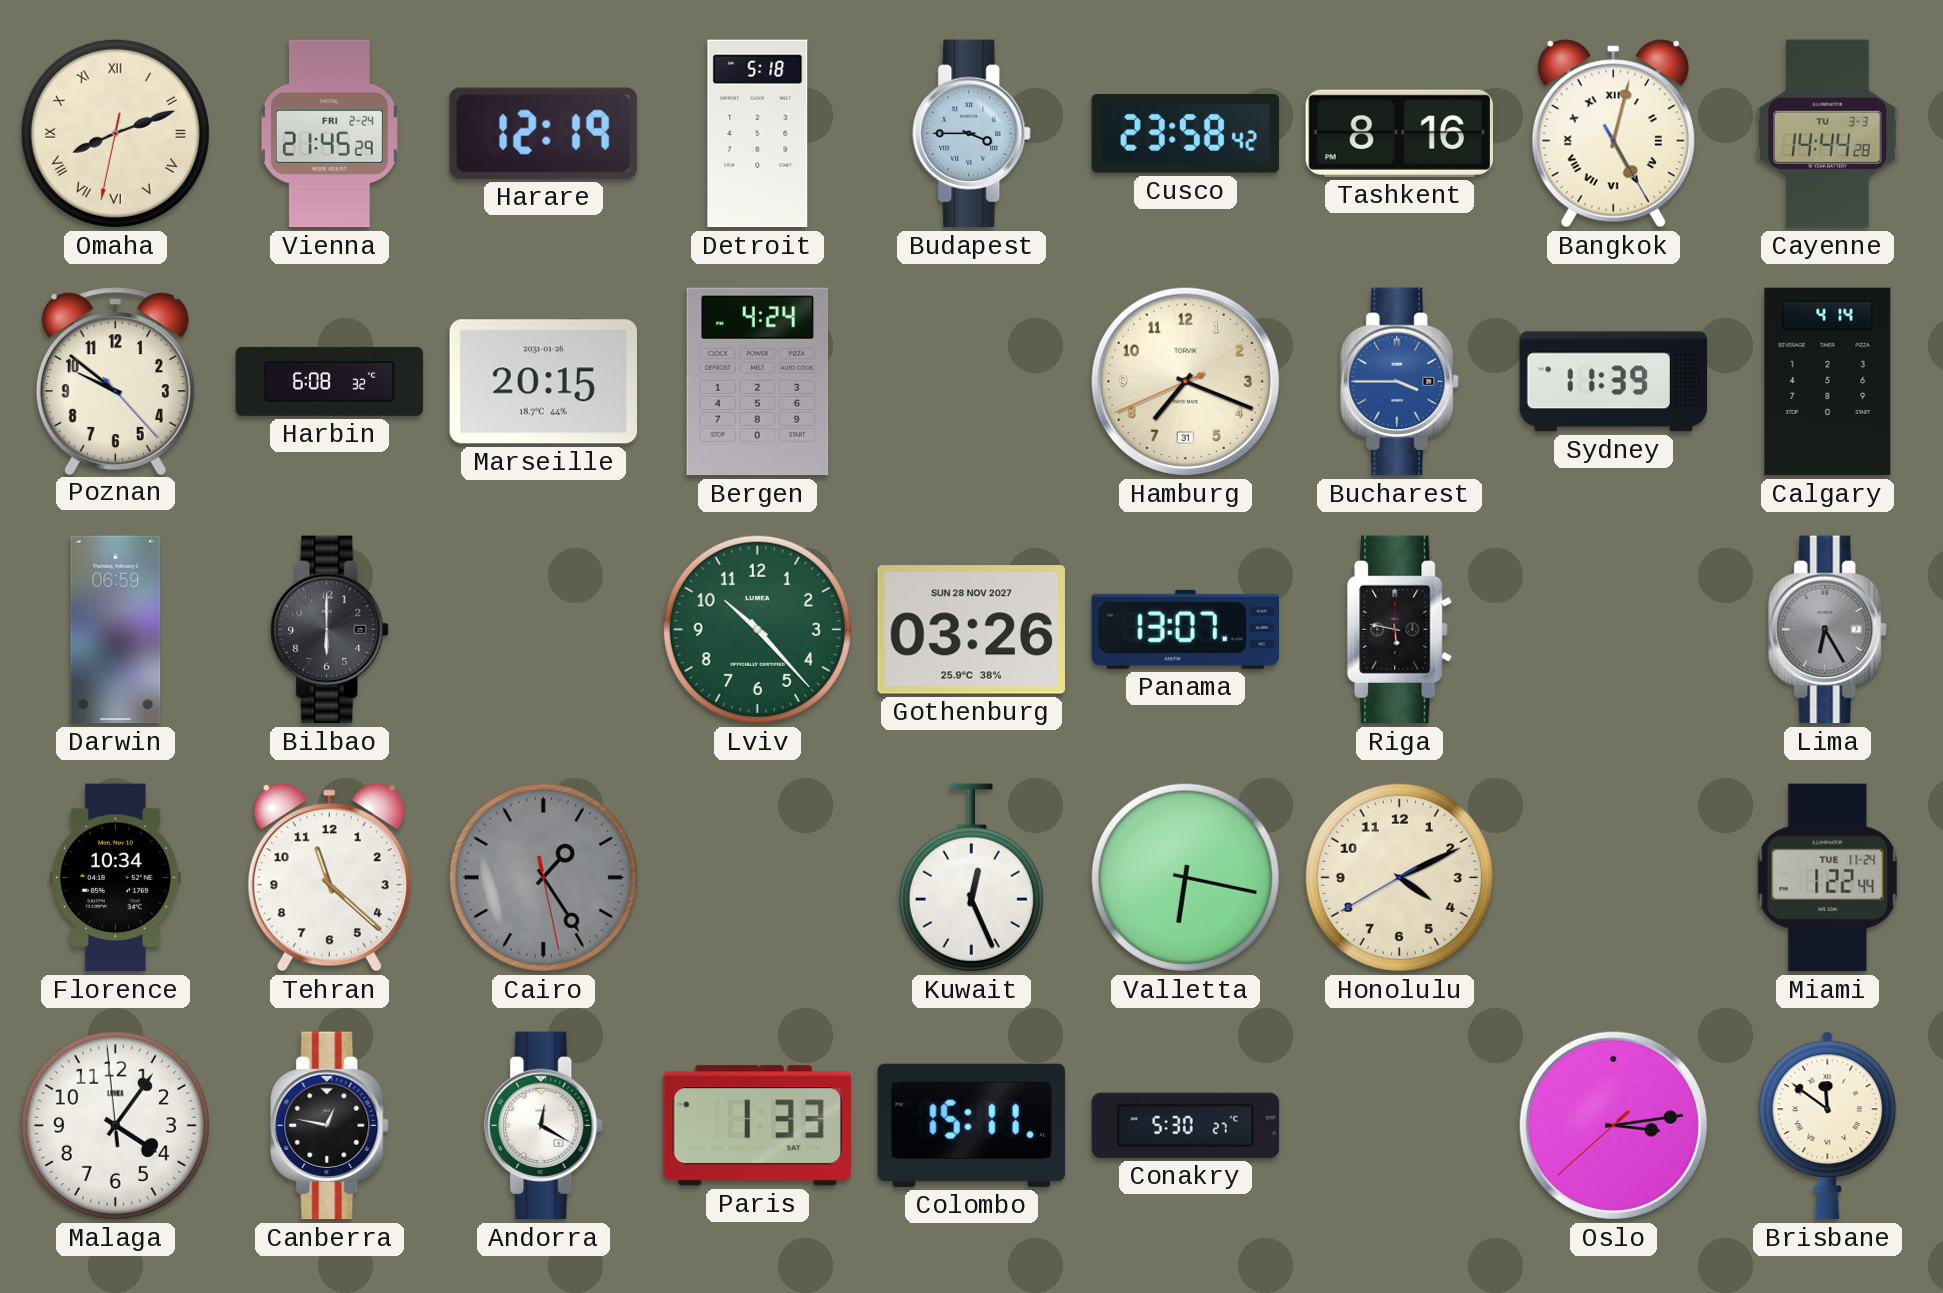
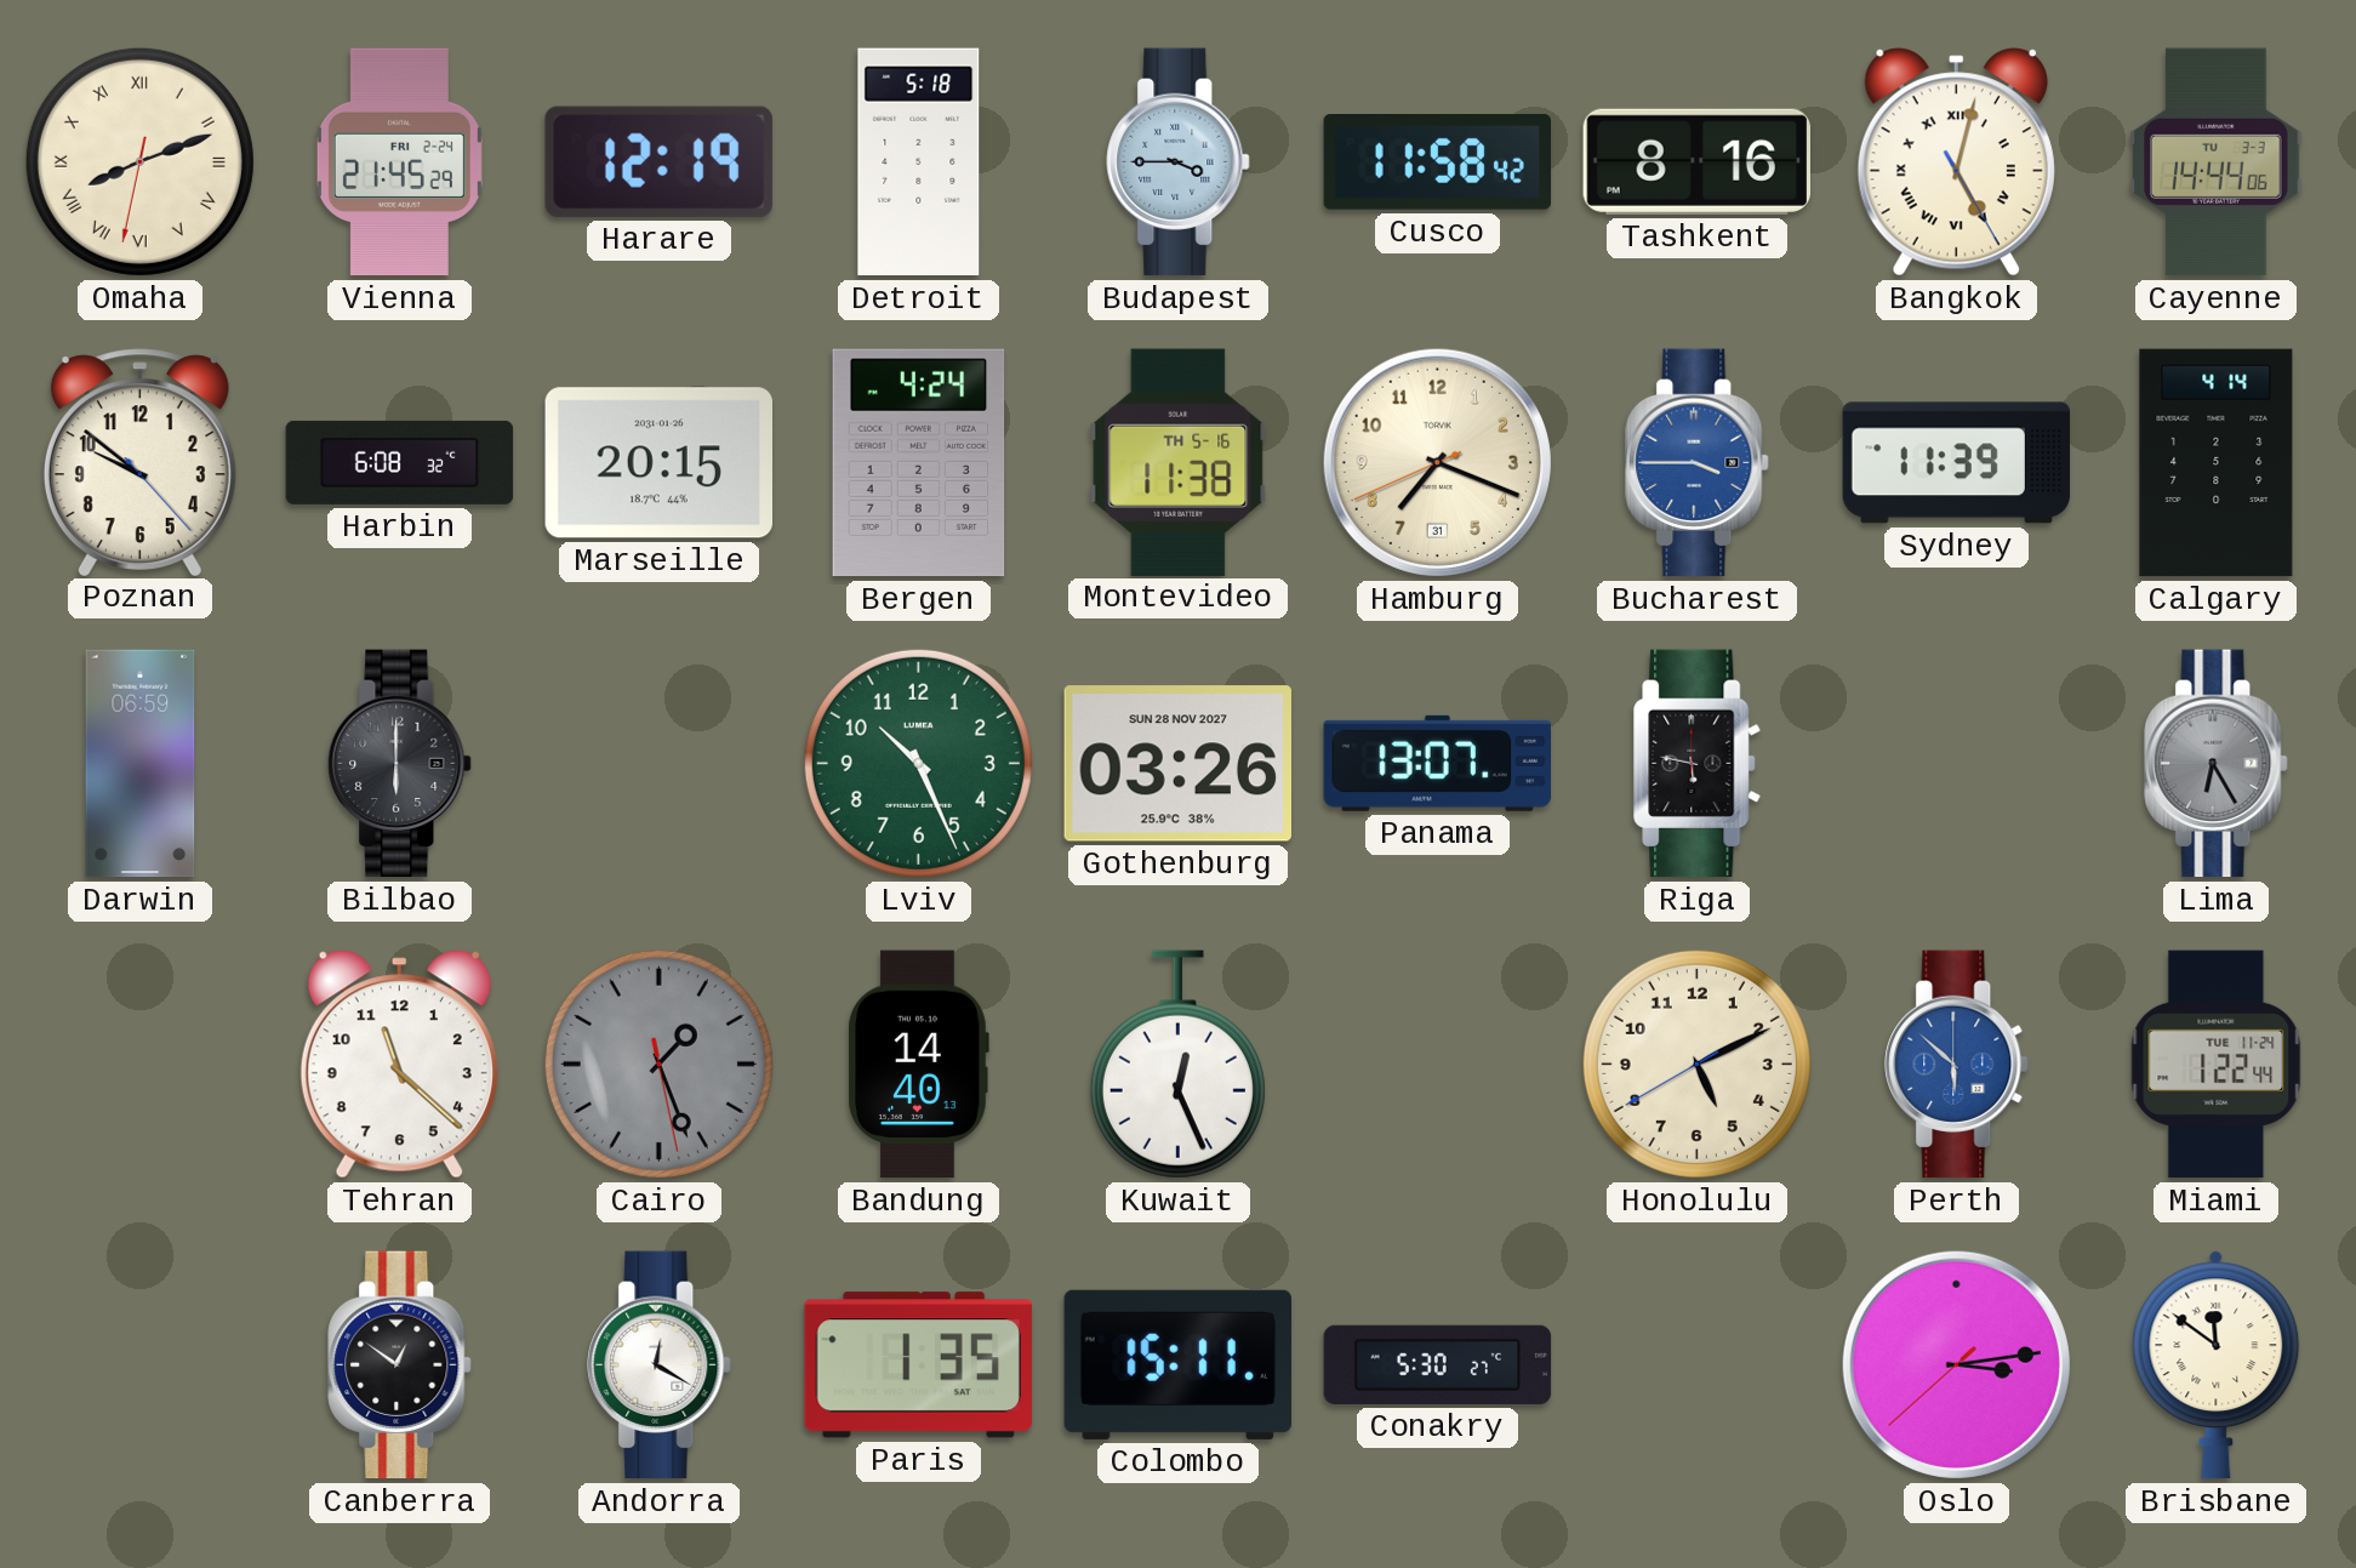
Cusco: 23:58 -> 11:58 (1438, 162)
Cayenne: 14:44:28 -> 14:44:06 (2217, 162)
Montevideo: none -> 11:38 (1179, 462)
Lviv: 10:23 -> 10:26 (918, 763)
Florence: 10:34 -> none (116, 878)
Cairo: 1:24 -> 1:26 (658, 1064)
Bandung: none -> 14:40 (918, 1065)
Valletta: 6:17 -> none (1185, 877)
Honolulu: 4:10 -> 5:10 (1696, 1064)
Perth: none -> 5:52 (1957, 1065)
Malaga: 4:05 -> none (115, 1125)
Canberra: 12:47 -> 12:51 (400, 1365)
Paris: 1:33 -> 1:35 (918, 1365)
